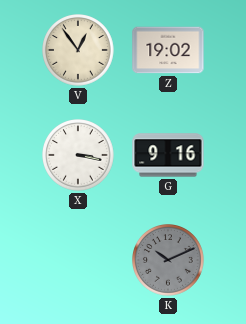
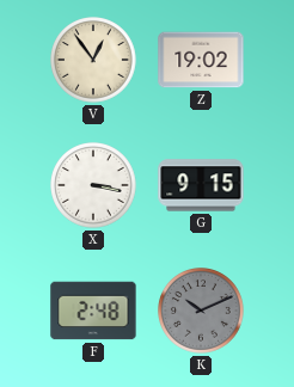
G: 9:16 -> 9:15 (201, 185)
F: none -> 2:48 (93, 311)
